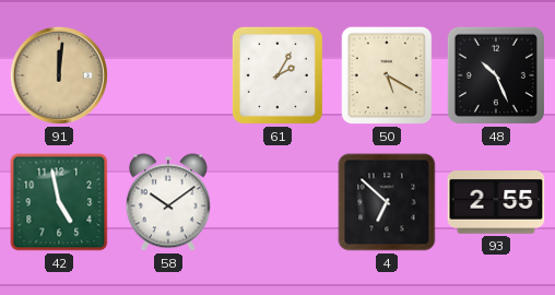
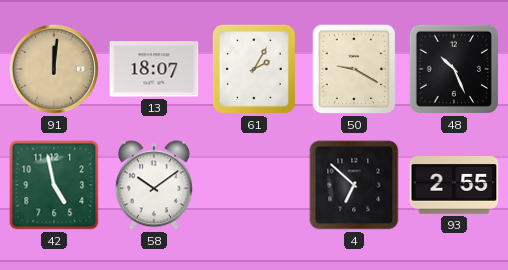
13: none -> 18:07 (154, 69)
50: 5:20 -> 9:20 (354, 69)
